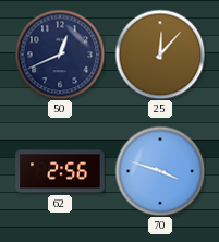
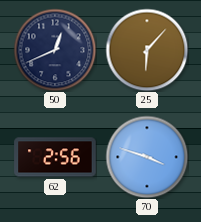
25: 12:07 -> 6:07 (147, 50)
